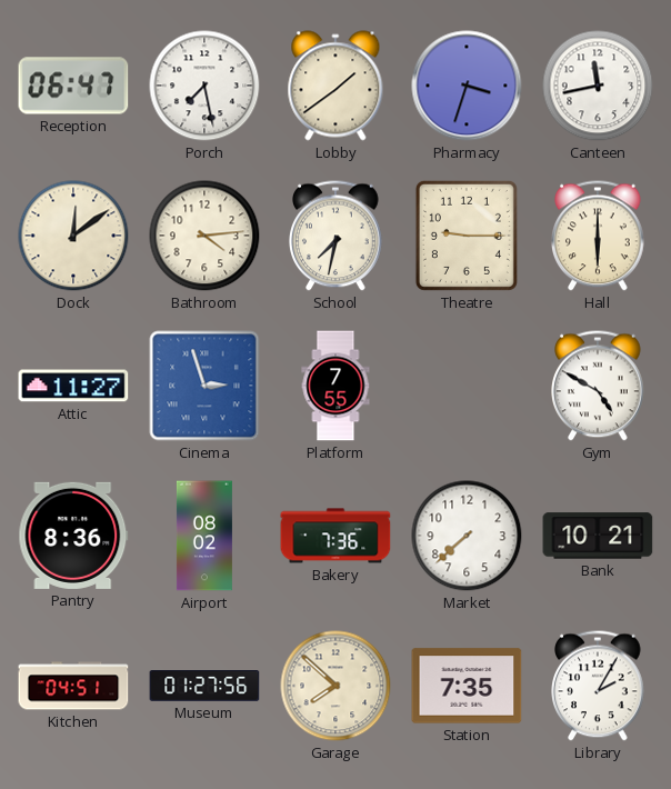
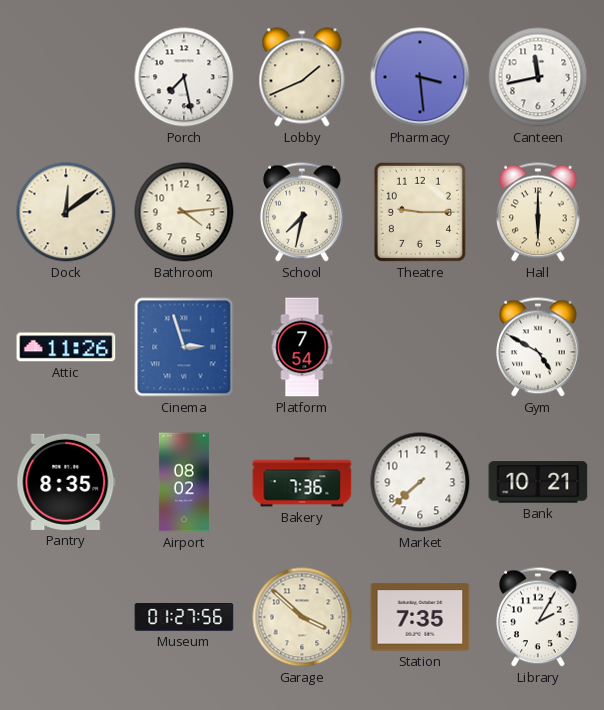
Reception: 06:47 -> none (73, 86)
Lobby: 1:39 -> 1:41 (302, 77)
Pharmacy: 3:33 -> 3:29 (420, 77)
Attic: 11:27 -> 11:26 (66, 347)
Platform: 7:55 -> 7:54 (302, 347)
Pantry: 8:36 -> 8:35 (66, 482)
Kitchen: 04:51 -> none (73, 686)
Garage: 7:52 -> 3:52 (302, 617)
